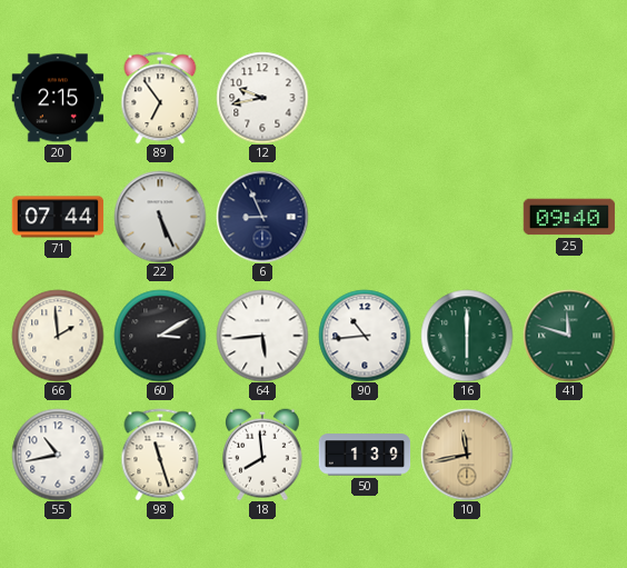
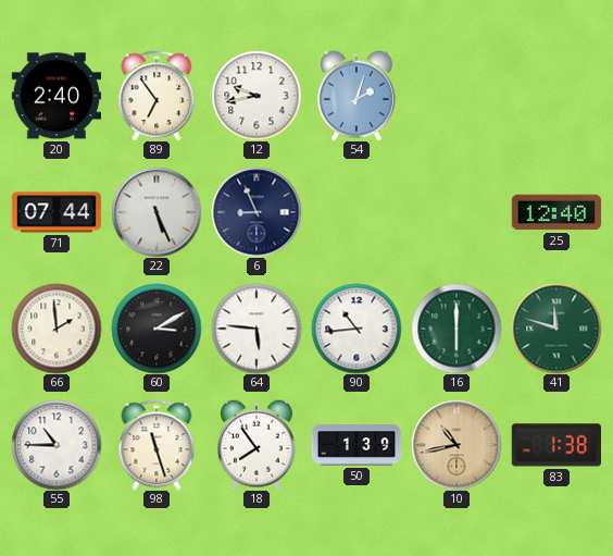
20: 2:15 -> 2:40 (57, 96)
54: none -> 2:03 (358, 96)
25: 09:40 -> 12:40 (556, 212)
64: 5:44 -> 5:46 (257, 329)
55: 10:43 -> 10:45 (57, 445)
18: 7:59 -> 7:54 (258, 445)
10: 11:43 -> 10:43 (456, 445)
83: none -> 1:38 (555, 445)
